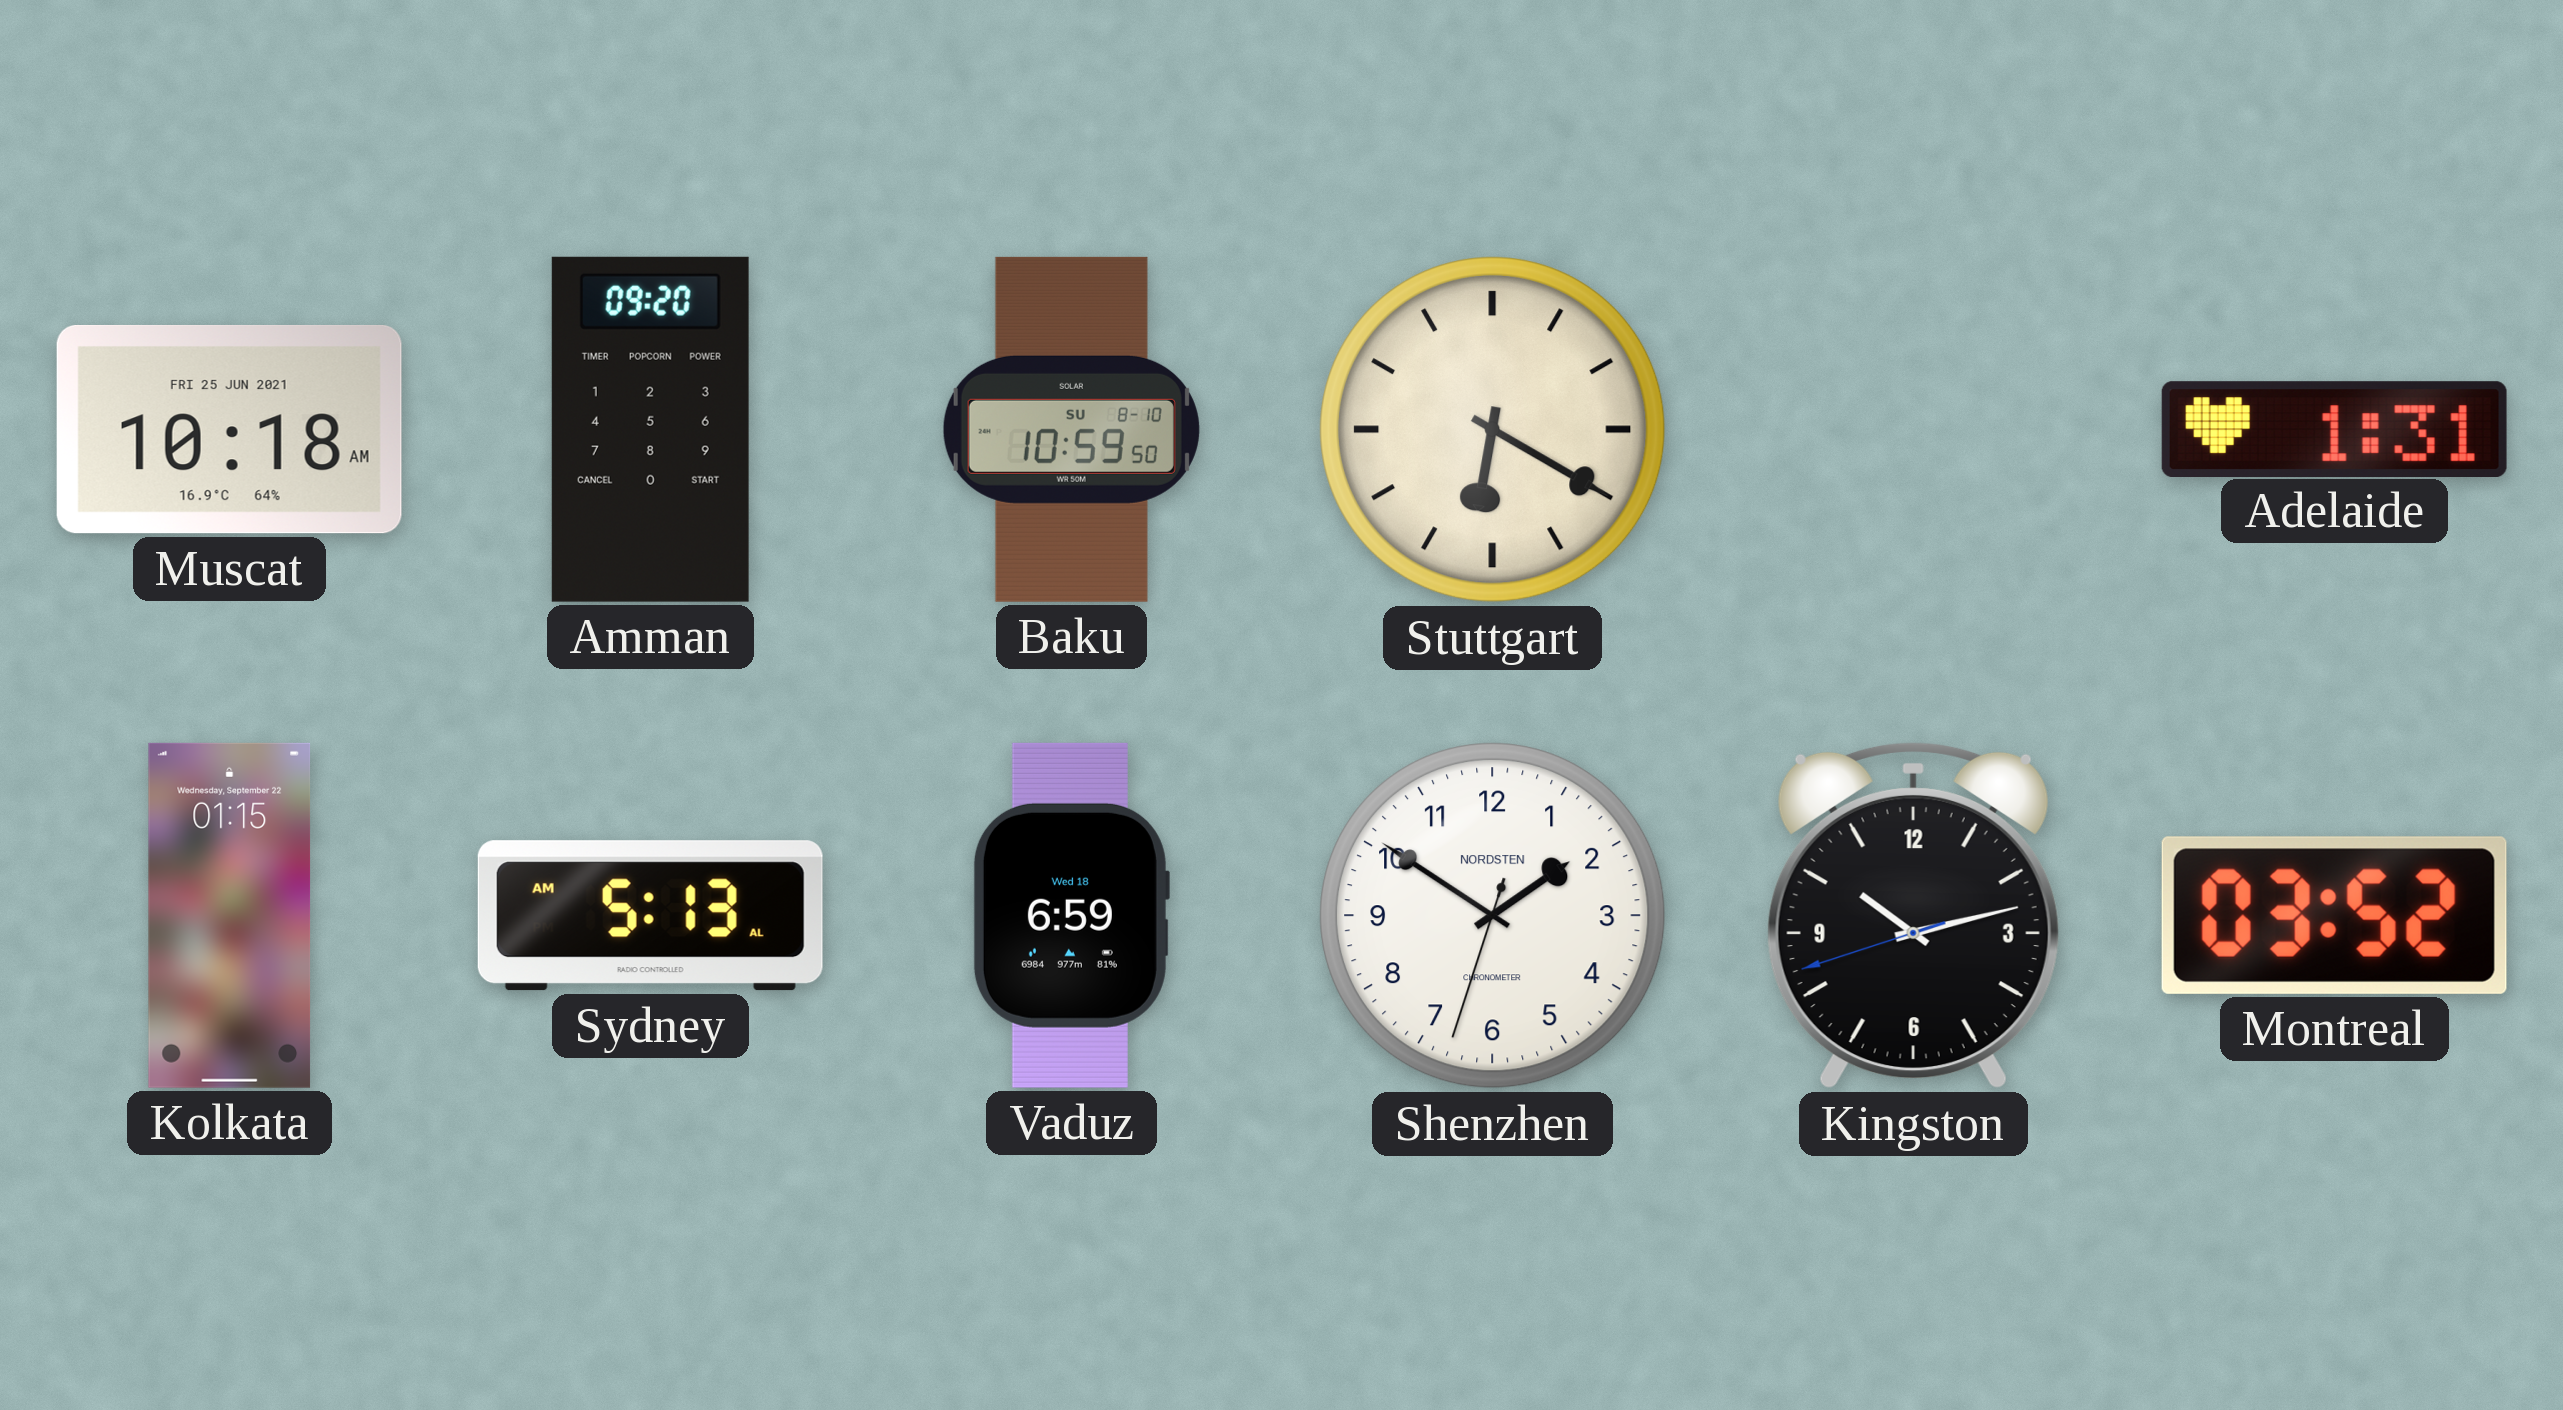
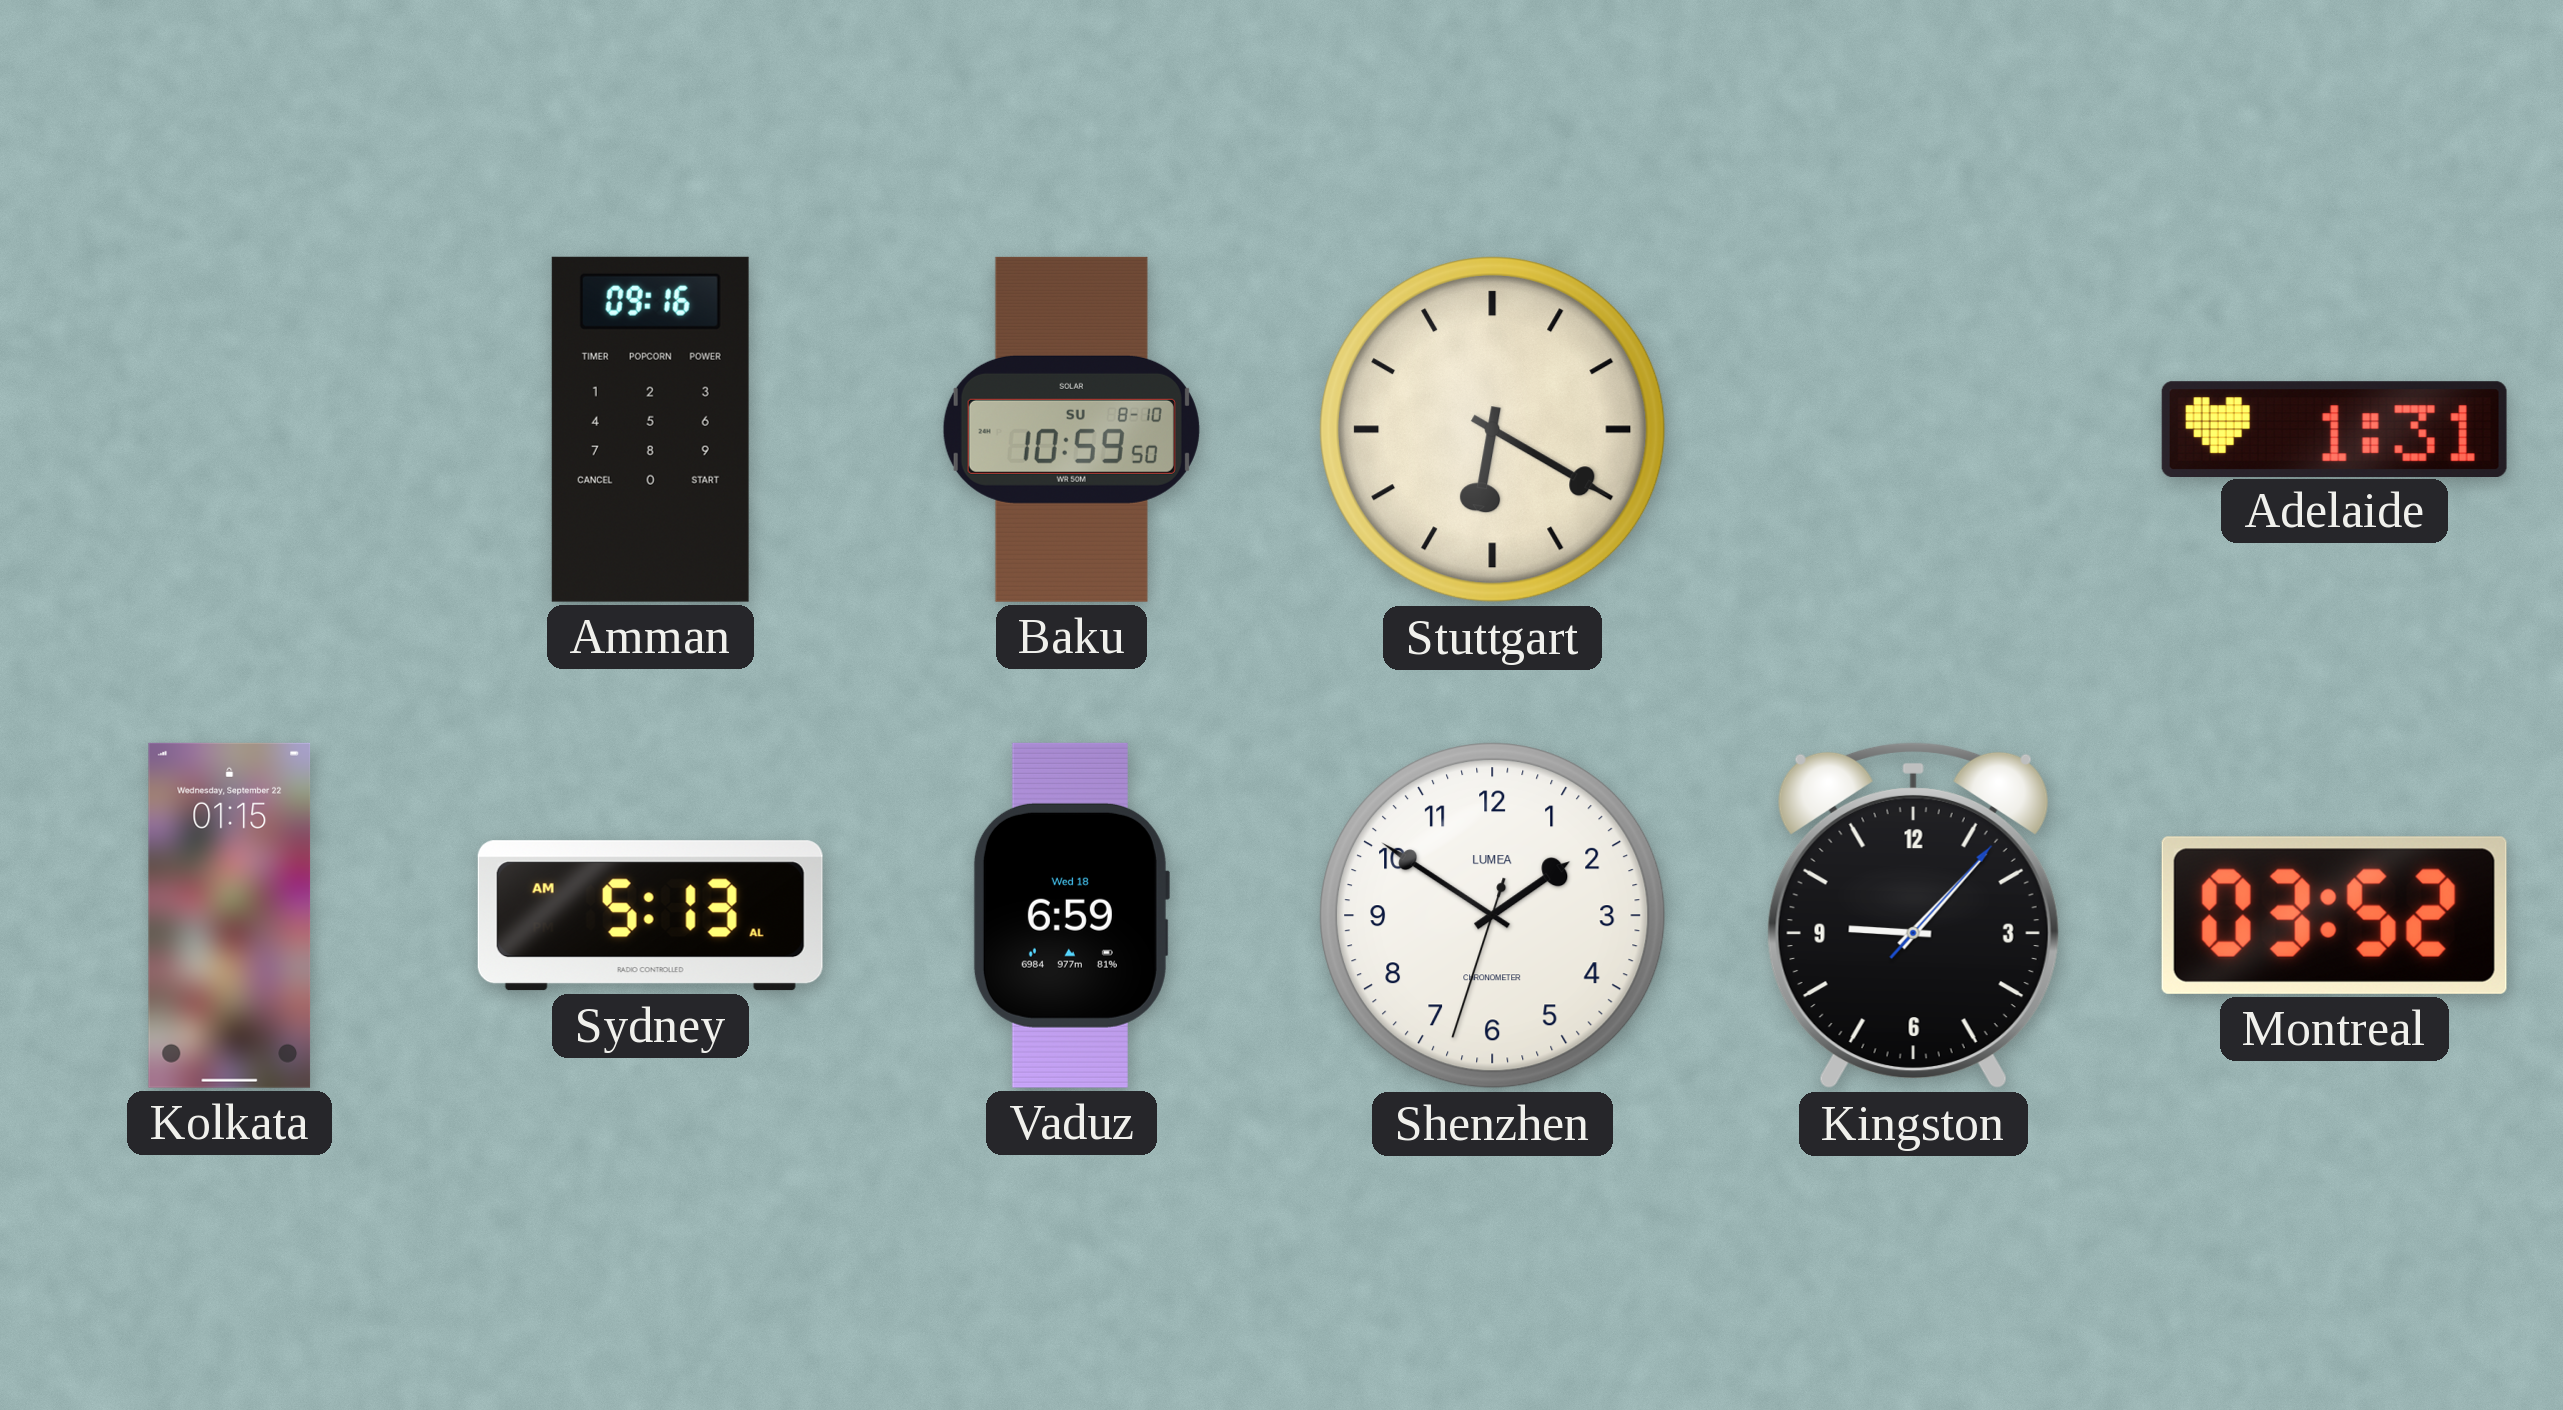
Muscat: 10:18 -> none (229, 429)
Amman: 09:20 -> 09:16 (650, 429)
Shenzhen brand: NORDSTEN -> LUMEA (1493, 916)
Kingston: 10:12 -> 9:07 (1913, 915)
